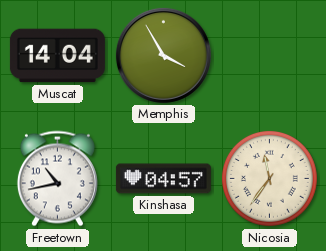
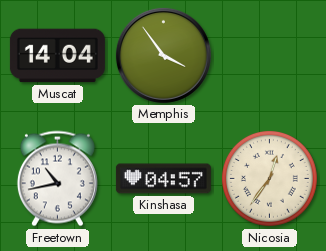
Memphis: 3:55 -> 3:54 (163, 55)
Nicosia: 11:36 -> 12:36 (269, 178)
